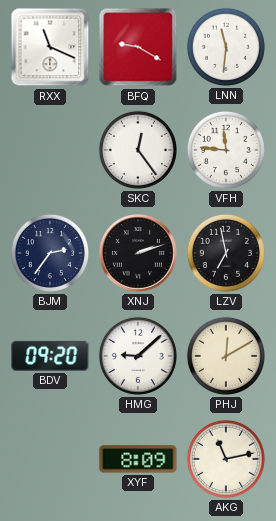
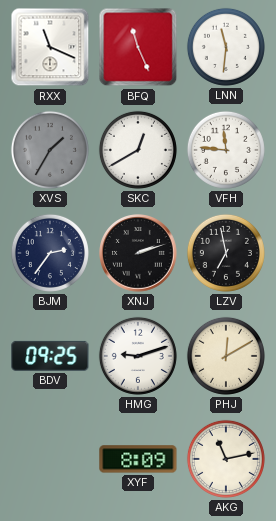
BFQ: 9:20 -> 11:26 (138, 47)
XVS: none -> 1:35 (50, 150)
SKC: 12:24 -> 12:40 (138, 150)
BDV: 09:20 -> 09:25 (50, 356)
HMG: 9:08 -> 9:12 (138, 356)
